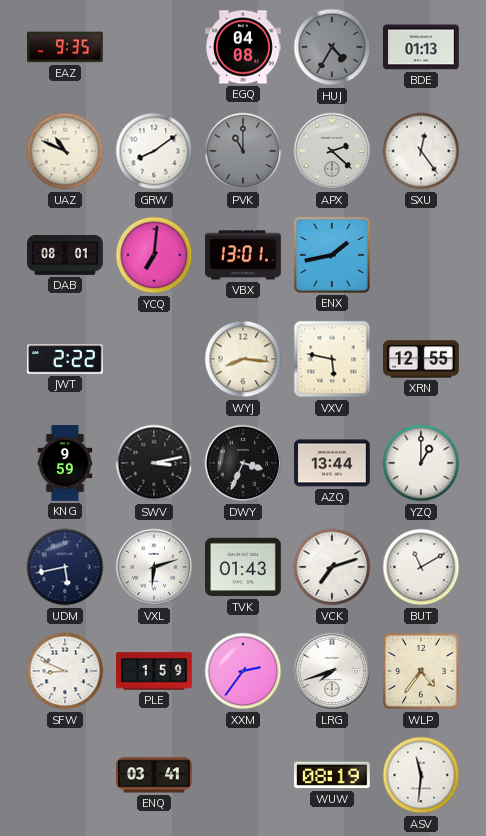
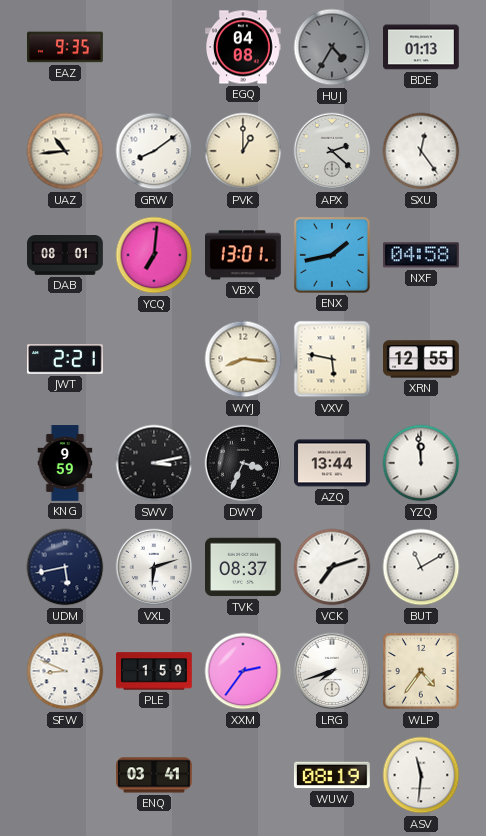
UAZ: 10:49 -> 10:44 (65, 151)
PVK: 11:00 -> 1:00 (243, 151)
PVK dial: grey -> cream (243, 151)
NXF: none -> 04:58 (421, 255)
JWT: 2:22 -> 2:21 (66, 359)
YZQ: 1:00 -> 11:59 (421, 463)
TVK: 01:43 -> 08:37 (244, 567)
